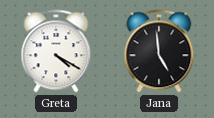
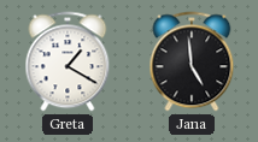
Greta: 4:20 -> 1:20 (68, 61)
